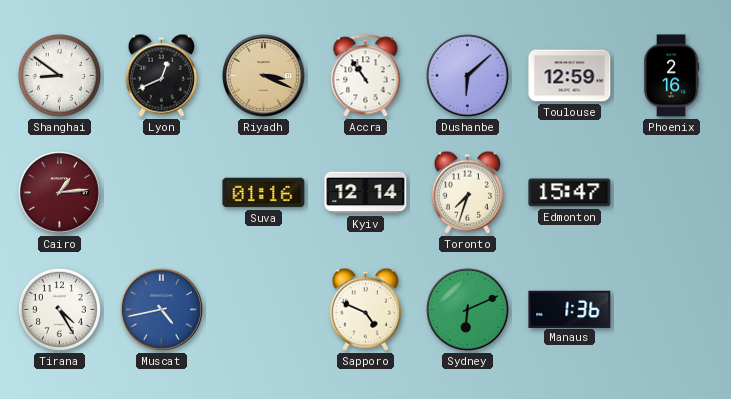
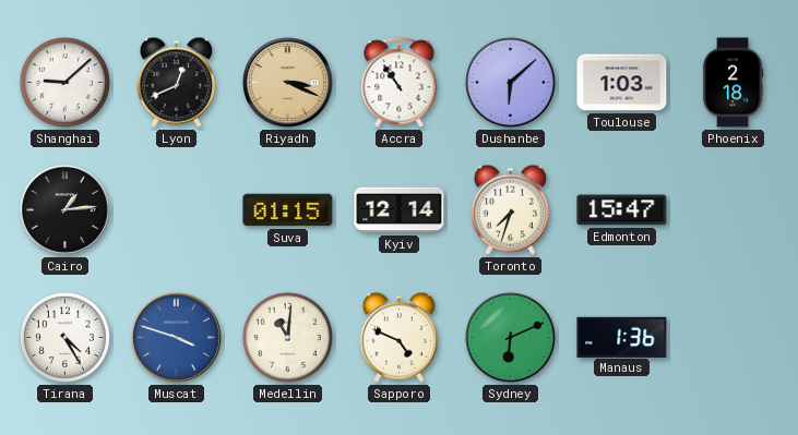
Shanghai: 8:51 -> 9:08 (64, 82)
Toulouse: 12:59 -> 1:03 (622, 83)
Phoenix: 2:16 -> 2:18 (733, 83)
Cairo dial: burgundy -> black (65, 210)
Suva: 01:16 -> 01:15 (288, 210)
Muscat: 4:43 -> 3:48 (177, 338)
Medellin: none -> 11:01 (287, 337)
